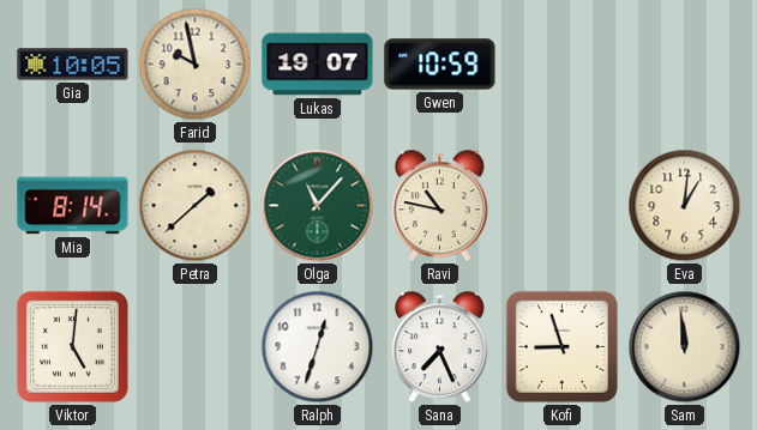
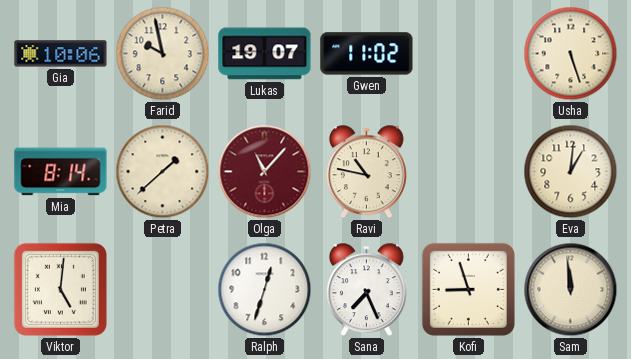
Gia: 10:05 -> 10:06 (61, 54)
Gwen: 10:59 -> 11:02 (367, 54)
Usha: none -> 5:27 (571, 54)
Olga dial: green -> burgundy (265, 172)
